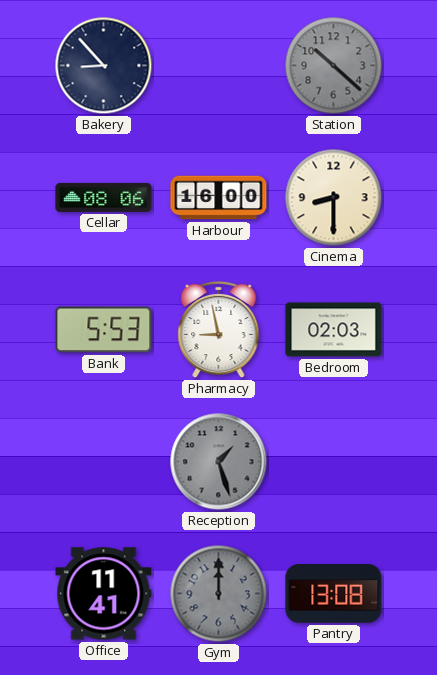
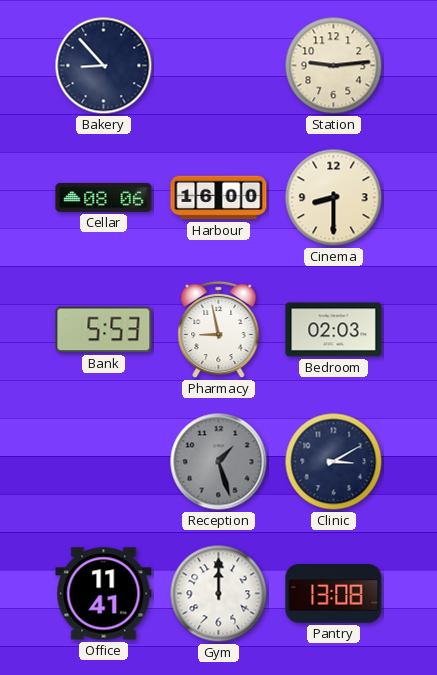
Station: 10:22 -> 9:14 (334, 66)
Station dial: grey -> cream (334, 66)
Clinic: none -> 3:10 (334, 462)
Gym dial: grey -> white (219, 594)
